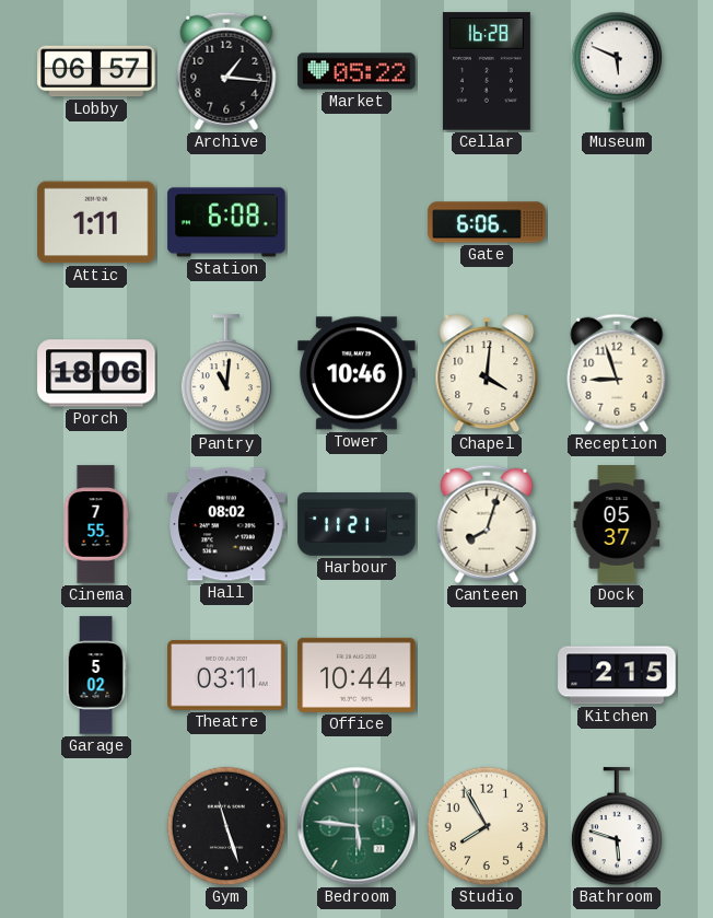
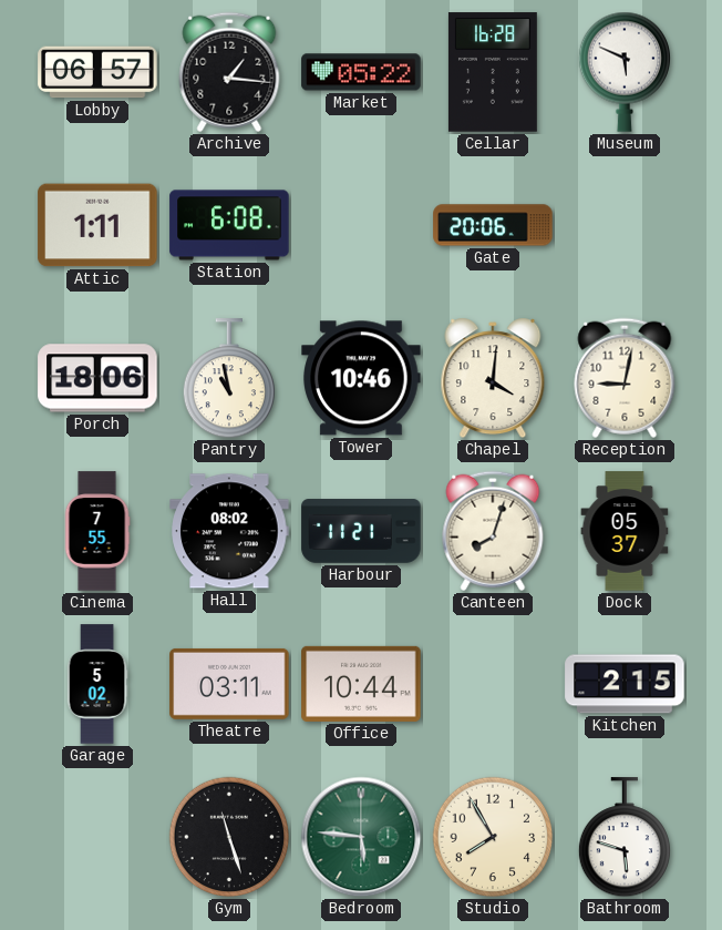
Gate: 6:06 -> 20:06 (493, 225)
Pantry: 11:01 -> 10:58 (228, 379)
Reception: 8:57 -> 9:02 (625, 378)
